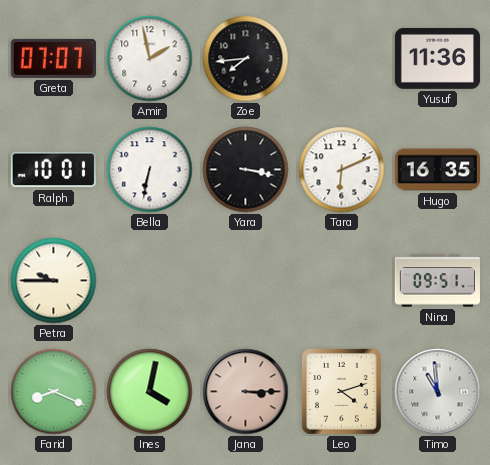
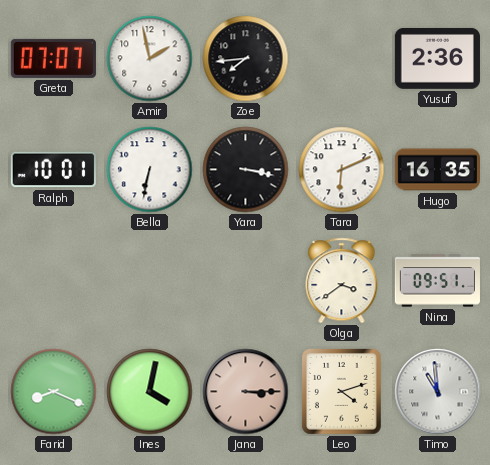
Yusuf: 11:36 -> 2:36 (437, 58)
Petra: 9:45 -> none (54, 281)
Olga: none -> 3:39 (342, 281)
